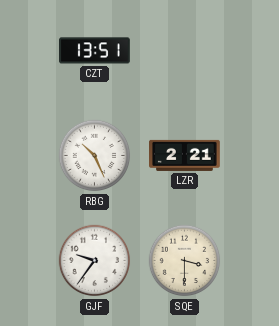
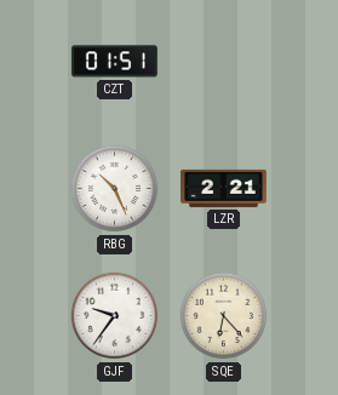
CZT: 13:51 -> 01:51 (115, 62)
SQE: 3:30 -> 6:23 (224, 316)
